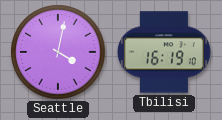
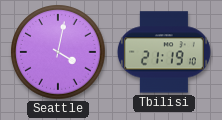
Tbilisi: 16:19 -> 21:19 (164, 52)
